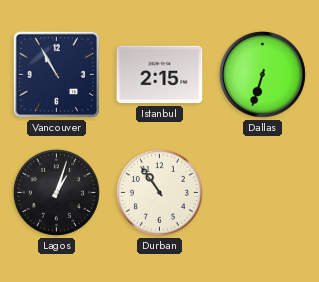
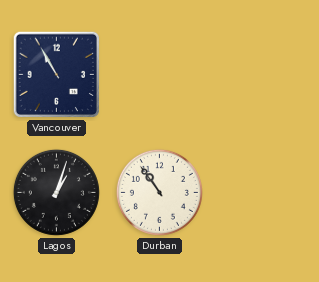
Istanbul: 2:15 -> none (160, 75)
Dallas: 6:33 -> none (262, 74)
